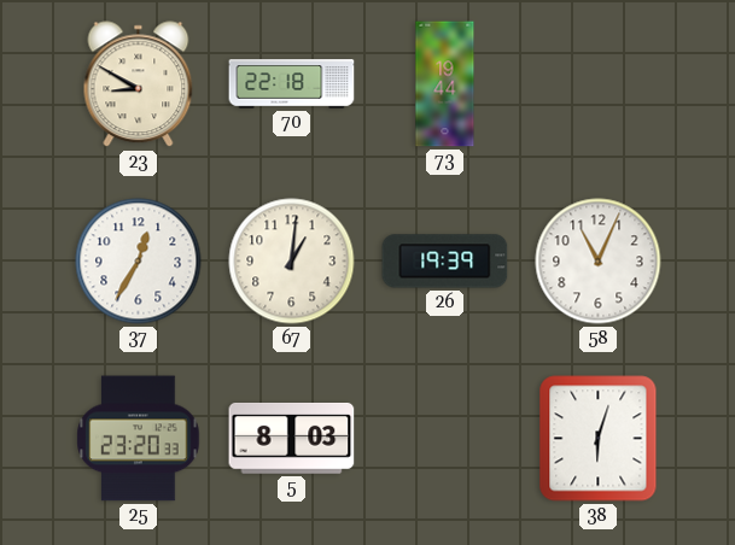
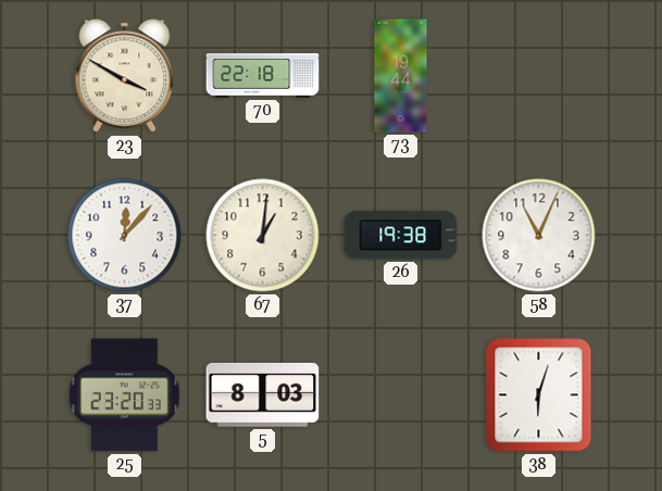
23: 8:50 -> 3:50 (125, 76)
37: 12:35 -> 12:07 (125, 236)
26: 19:39 -> 19:38 (401, 236)
